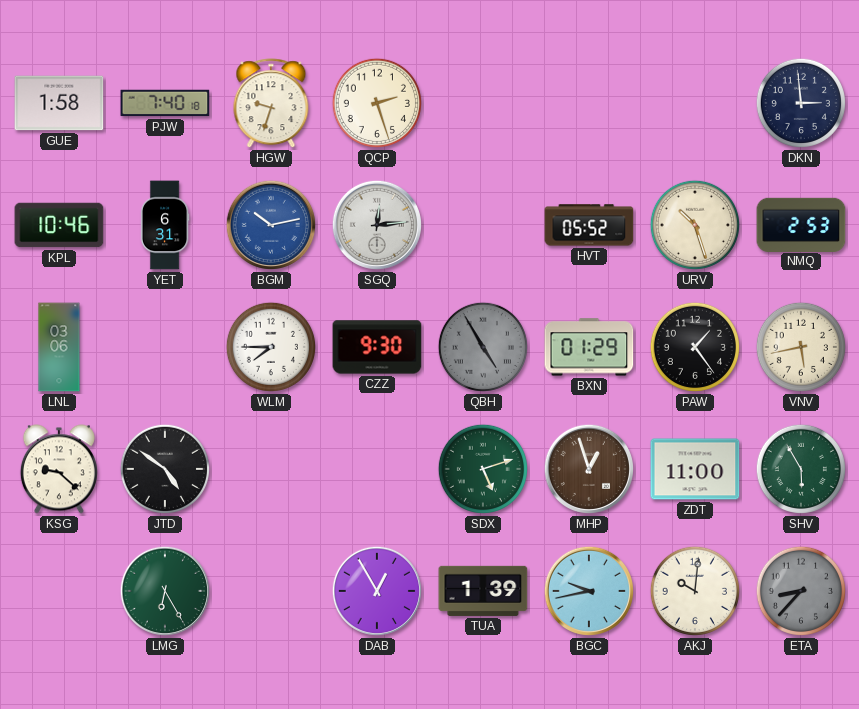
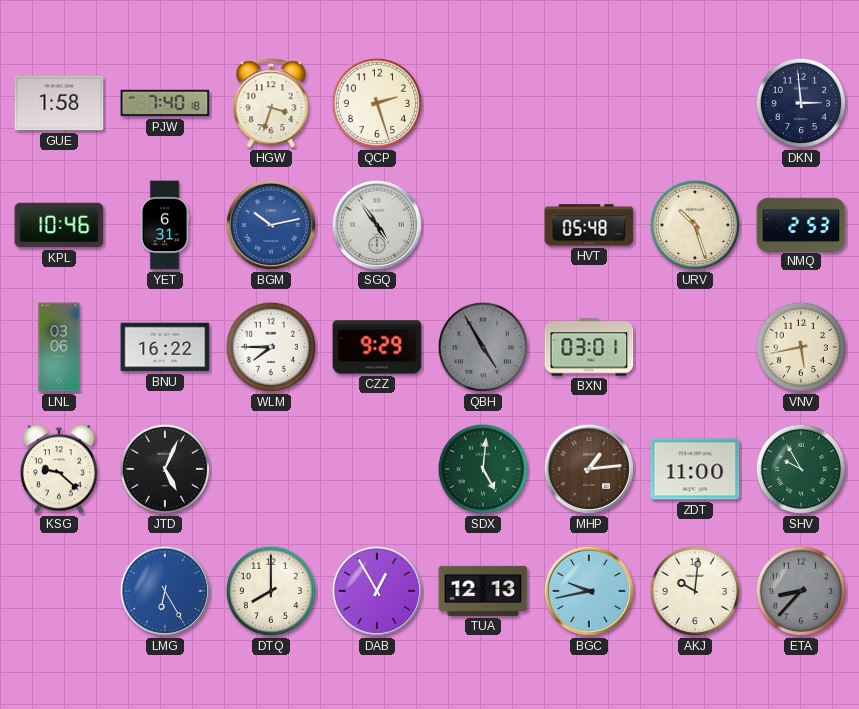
HGW: 9:33 -> 3:33 (271, 104)
SGQ: 12:14 -> 4:54 (377, 225)
HVT: 05:52 -> 05:48 (589, 225)
BNU: none -> 16:22 (165, 347)
CZZ: 9:30 -> 9:29 (377, 347)
BXN: 01:29 -> 03:01 (589, 347)
PAW: 1:24 -> none (695, 347)
JTD: 4:51 -> 5:04 (165, 469)
SDX: 5:12 -> 5:01 (483, 469)
MHP: 12:57 -> 1:14 (589, 469)
SHV: 5:55 -> 9:55 (801, 469)
LMG dial: green -> blue (165, 591)
DTQ: none -> 8:00 (271, 591)
TUA: 1:39 -> 12:13 (483, 591)
